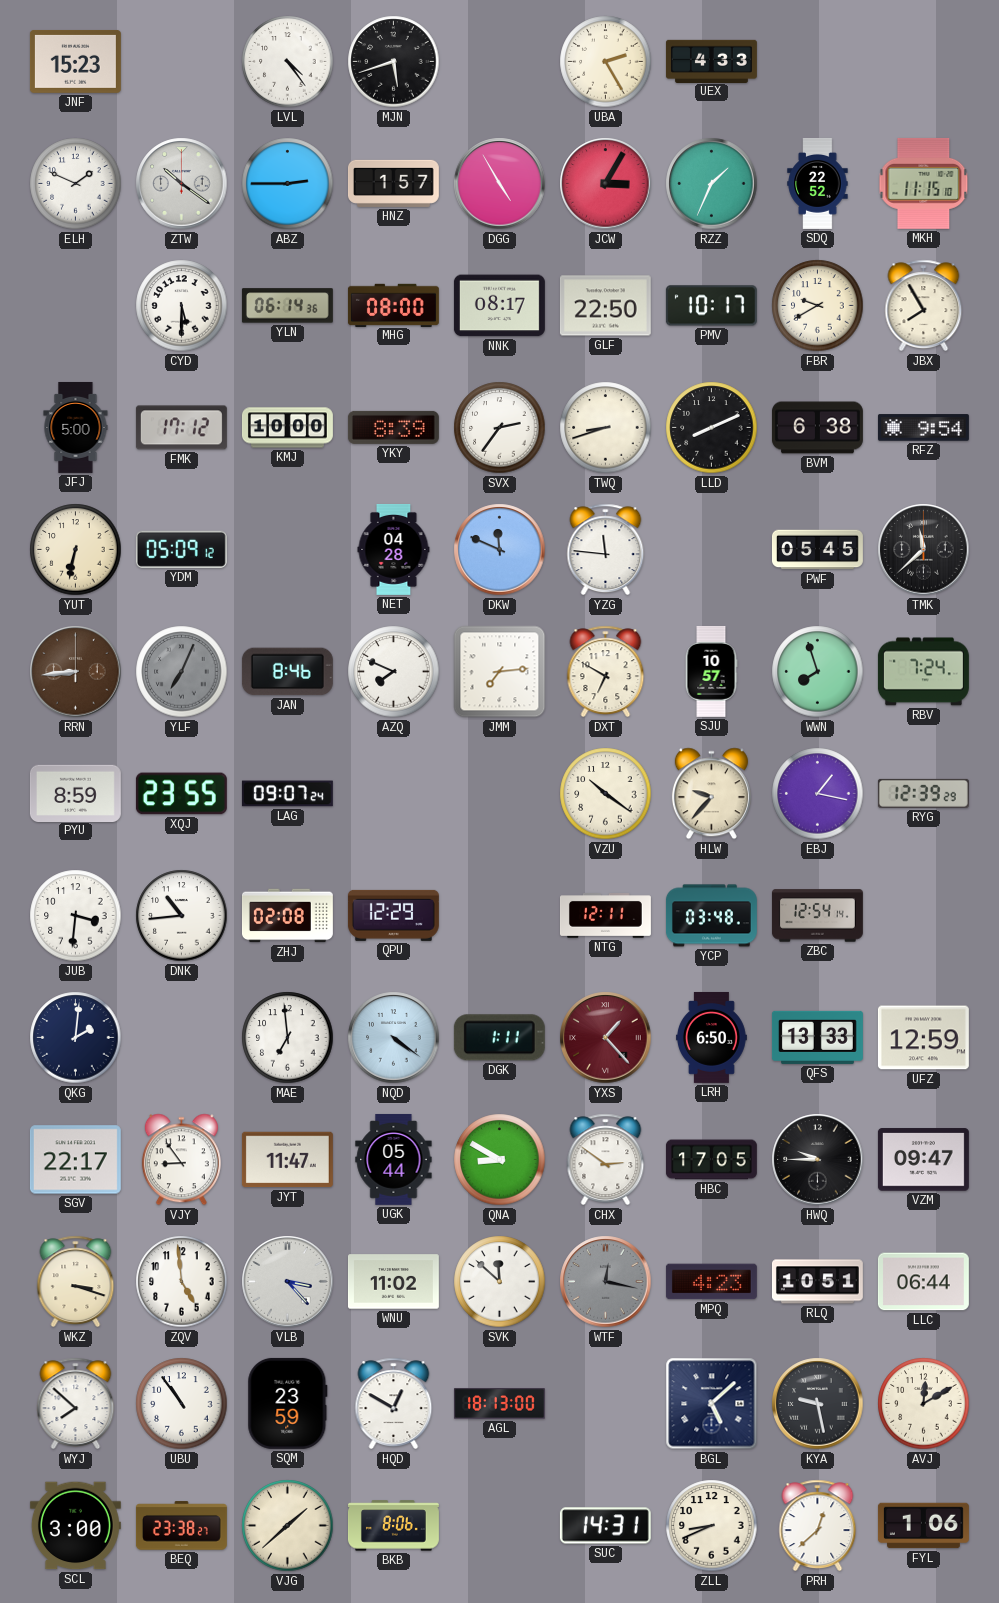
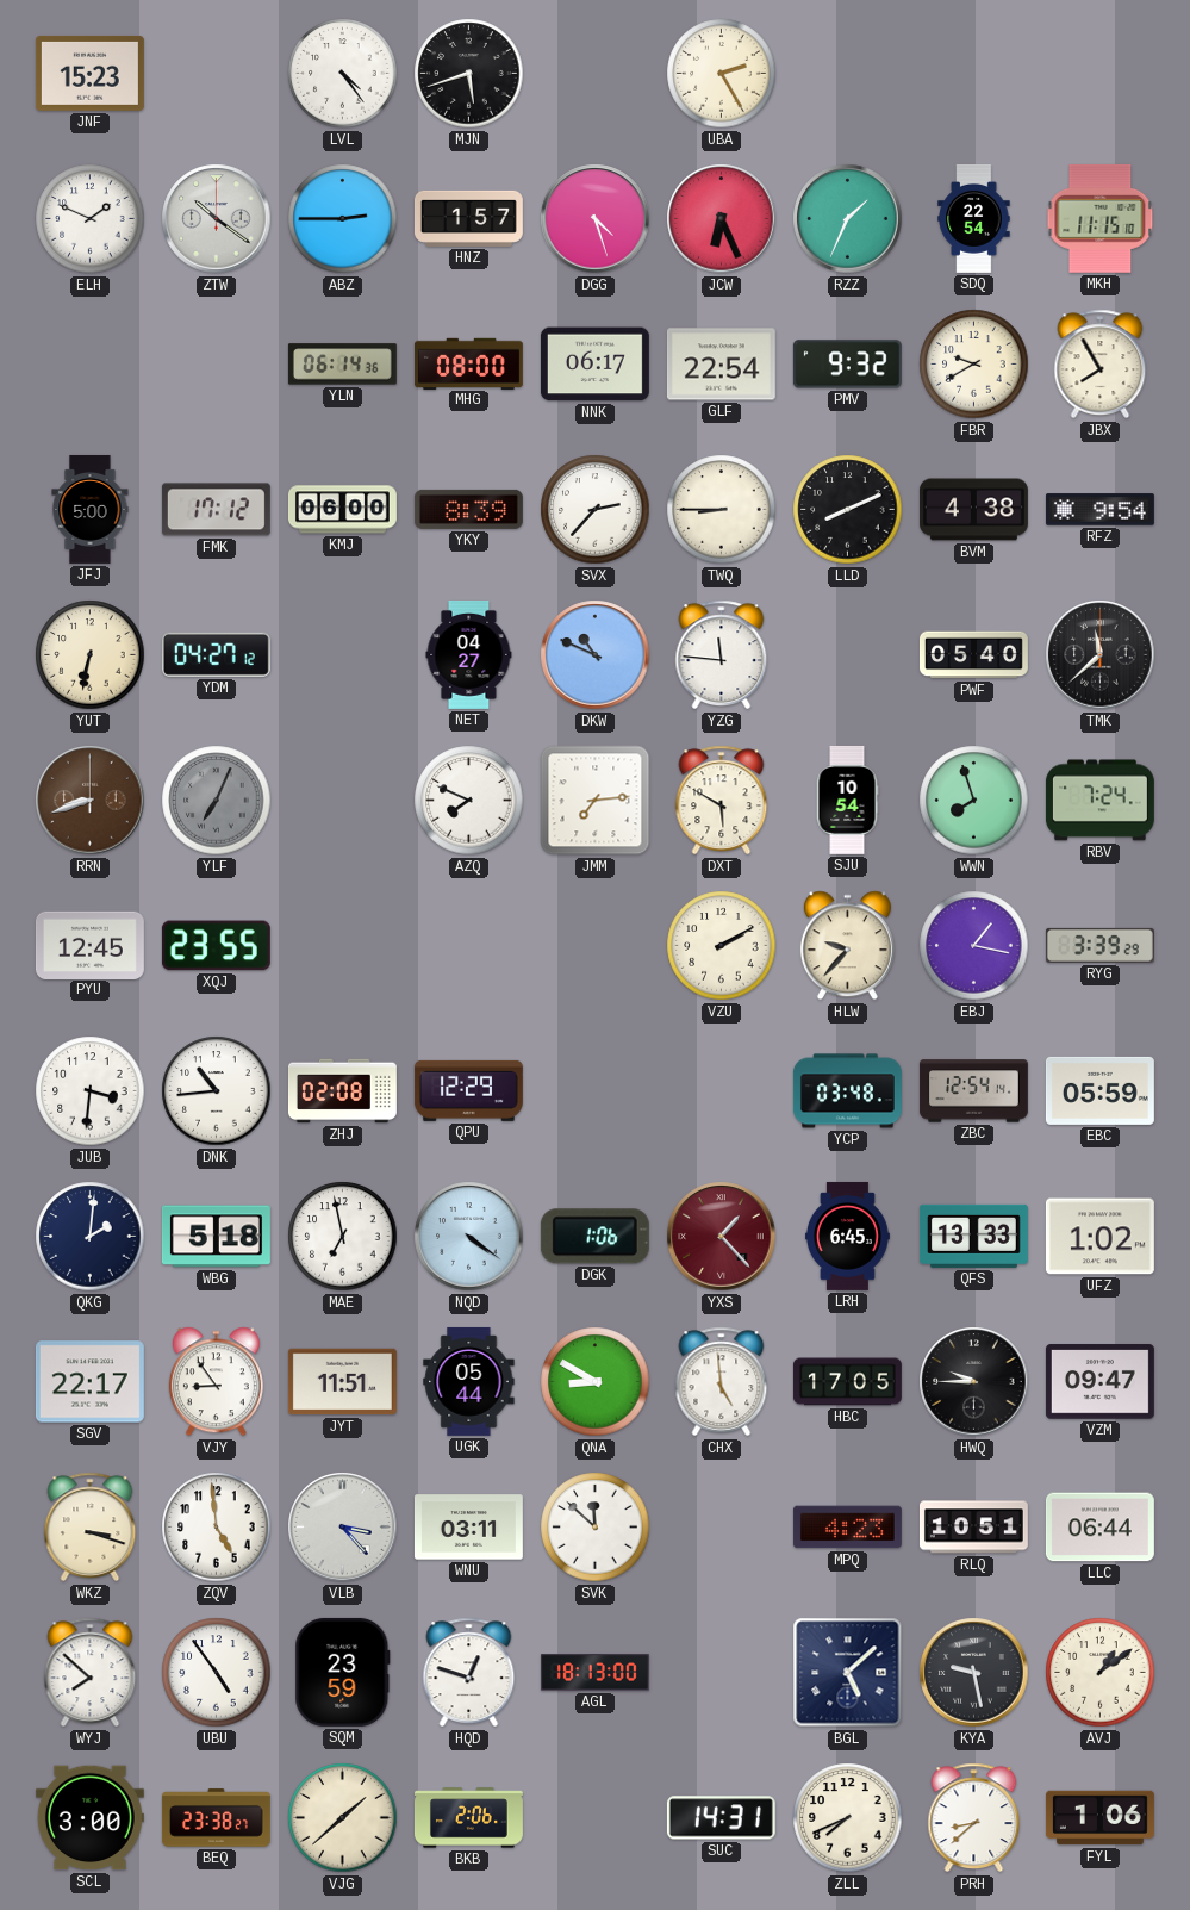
UEX: 4:33 -> none (711, 61)
DGG: 4:55 -> 4:27 (596, 219)
JCW: 3:05 -> 6:26 (722, 219)
SDQ: 22:52 -> 22:54 (974, 218)
CYD: 5:30 -> none (182, 306)
NNK: 08:17 -> 06:17 (594, 365)
GLF: 22:50 -> 22:54 (721, 365)
PMV: 10:17 -> 9:32 (847, 365)
KMJ: 10:00 -> 06:00 (342, 510)
SVX: 2:36 -> 2:37 (596, 510)
TWQ: 8:42 -> 8:45 (722, 510)
BVM: 6:38 -> 4:38 (973, 510)
YDM: 05:09 -> 04:27 (216, 654)
NET: 04:28 -> 04:27 (469, 654)
DKW: 11:49 -> 10:49 (596, 655)
PWF: 05:45 -> 05:40 (973, 655)
RRN: 8:44 -> 8:42 (91, 801)
JAN: 8:46 -> none (287, 672)
DXT: 6:50 -> 5:50 (722, 801)
SJU: 10:57 -> 10:54 (847, 800)
PYU: 8:59 -> 12:45 (89, 945)
LAG: 09:07 -> none (287, 794)
VZU: 10:21 -> 2:10 (722, 946)
RYG: 12:39 -> 3:39 (1099, 945)
NTG: 12:11 -> none (605, 916)
EBC: none -> 05:59 (1099, 1090)
WBG: none -> 5:18 (216, 1237)
MAE: 6:59 -> 6:58 (343, 1237)
DGK: 1:11 -> 1:06 (594, 1237)
LRH: 6:50 -> 6:45 (847, 1236)
UFZ: 12:59 -> 1:02 (1099, 1237)
JYT: 11:47 -> 11:51 (342, 1382)
CHX: 2:51 -> 4:59 (722, 1382)
WNU: 11:02 -> 03:11 (468, 1528)
WTF: 12:17 -> none (606, 1282)
UBU: 10:54 -> 4:54 (217, 1673)
HQD: 12:50 -> 12:48 (469, 1673)
AVJ: 12:10 -> 1:09 (1101, 1673)
BKB: 8:06 -> 2:06 (468, 1818)
ZLL: 8:41 -> 7:41 (848, 1818)
PRH: 12:38 -> 8:38 (974, 1818)
